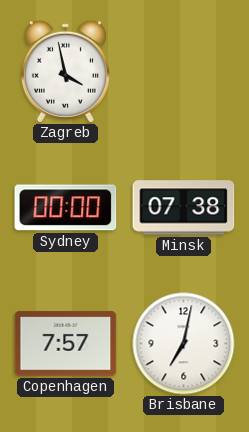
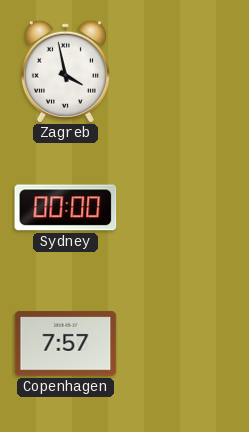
Minsk: 07:38 -> none (184, 208)
Brisbane: 7:02 -> none (184, 344)
